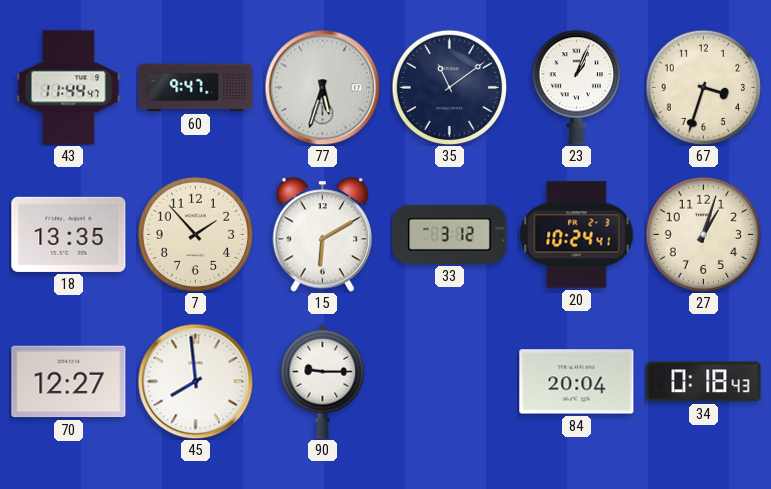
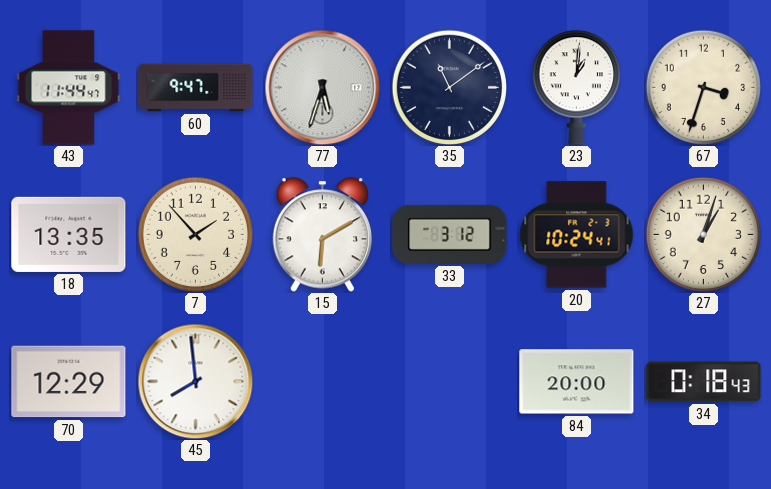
23: 1:04 -> 1:01 (576, 88)
70: 12:27 -> 12:29 (69, 382)
90: 9:15 -> none (323, 381)
84: 20:04 -> 20:00 (577, 382)
